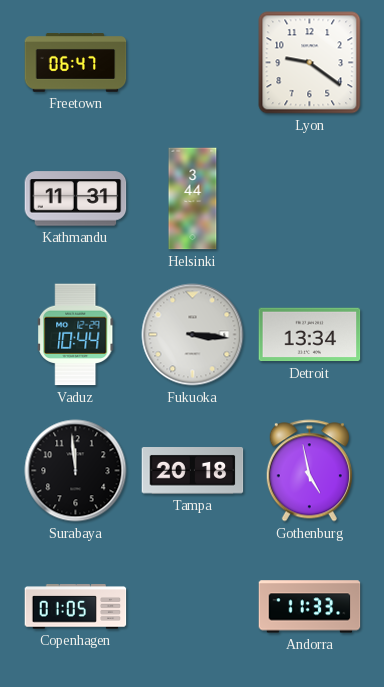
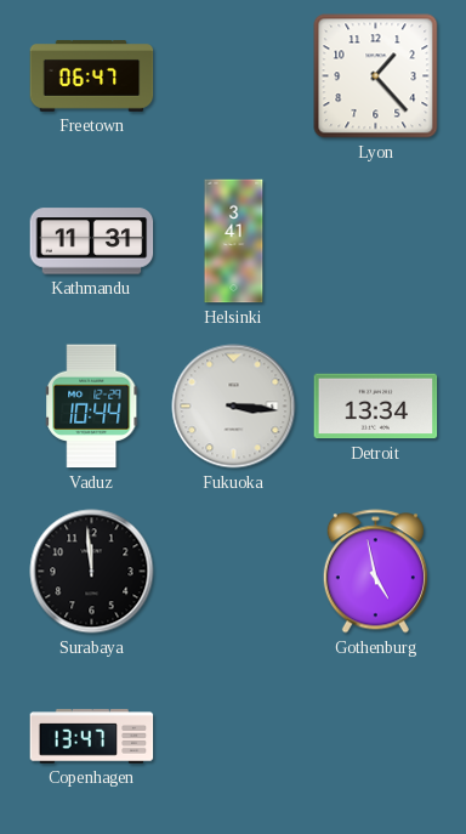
Lyon: 9:21 -> 1:23 (376, 76)
Helsinki: 3:44 -> 3:41 (234, 242)
Tampa: 20:18 -> none (193, 471)
Copenhagen: 01:05 -> 13:47 (92, 737)
Andorra: 11:33 -> none (310, 607)
